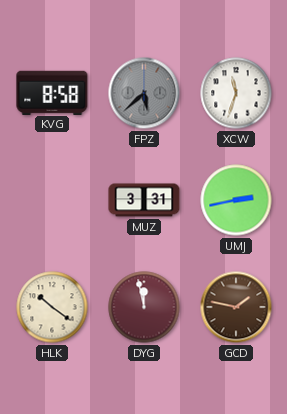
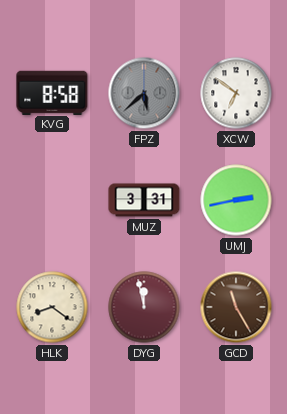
XCW: 11:33 -> 6:51 (236, 93)
HLK: 10:21 -> 8:21 (52, 307)
GCD: 1:47 -> 11:25 (236, 307)
